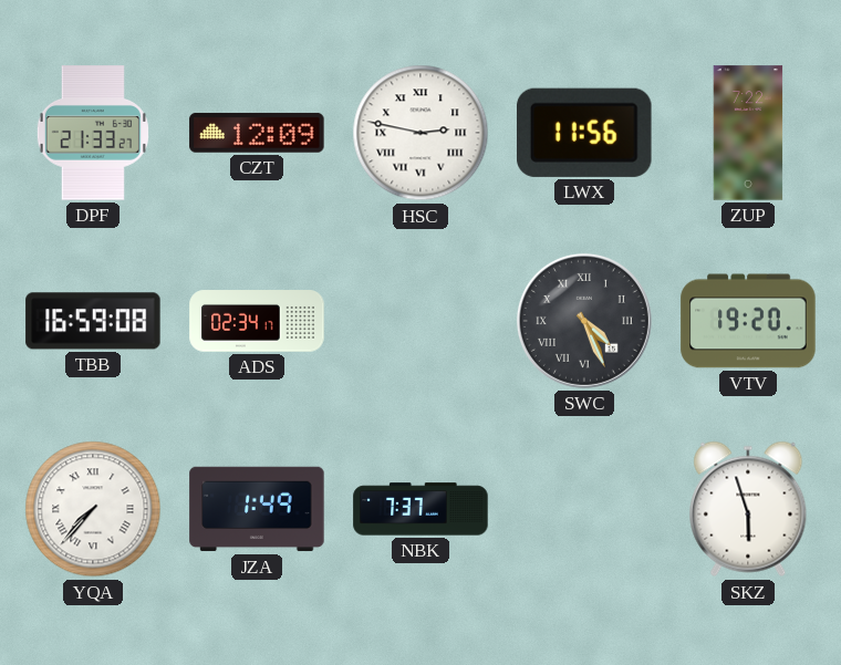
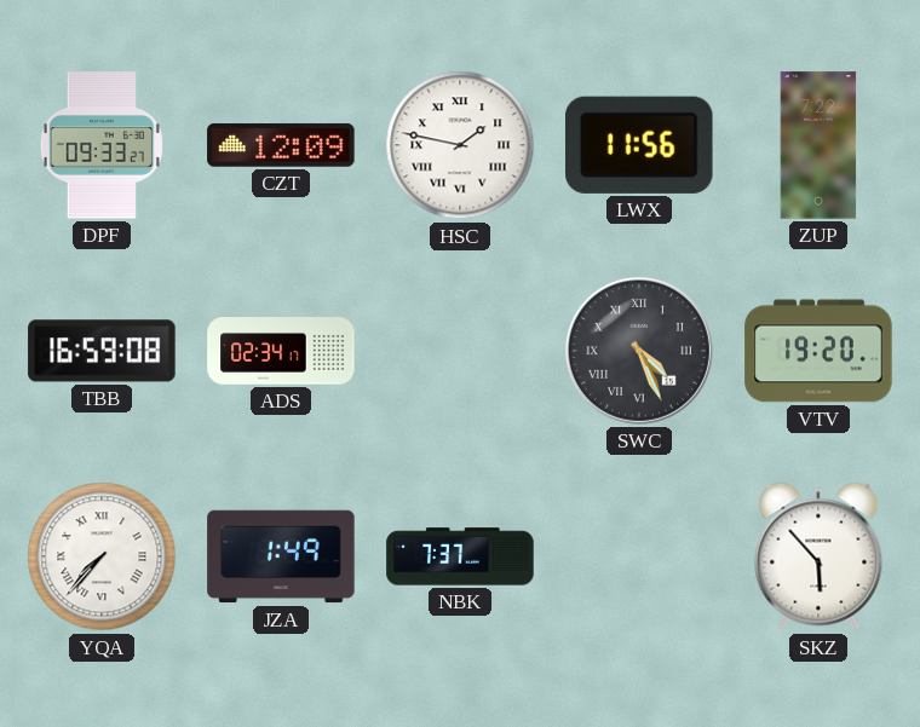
DPF: 21:33 -> 09:33 (102, 145)
HSC: 2:47 -> 1:47 (460, 145)
SKZ: 5:57 -> 5:53 (818, 556)
